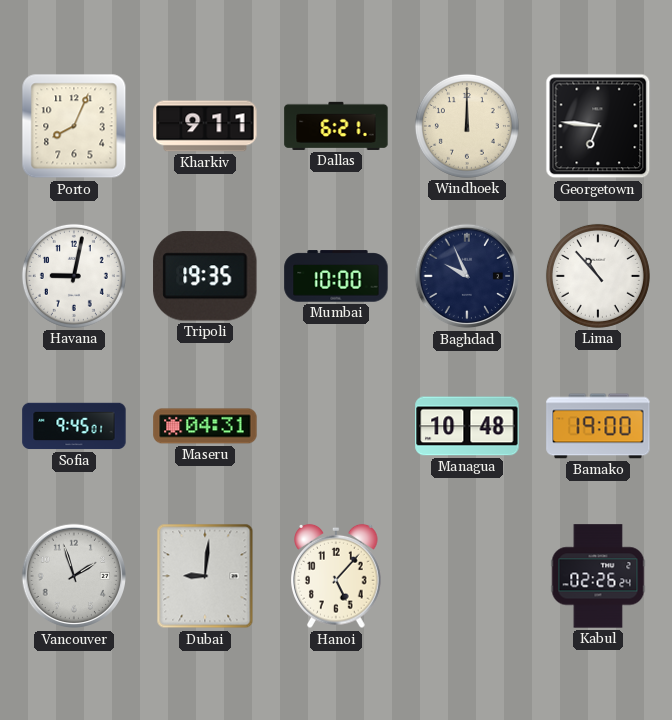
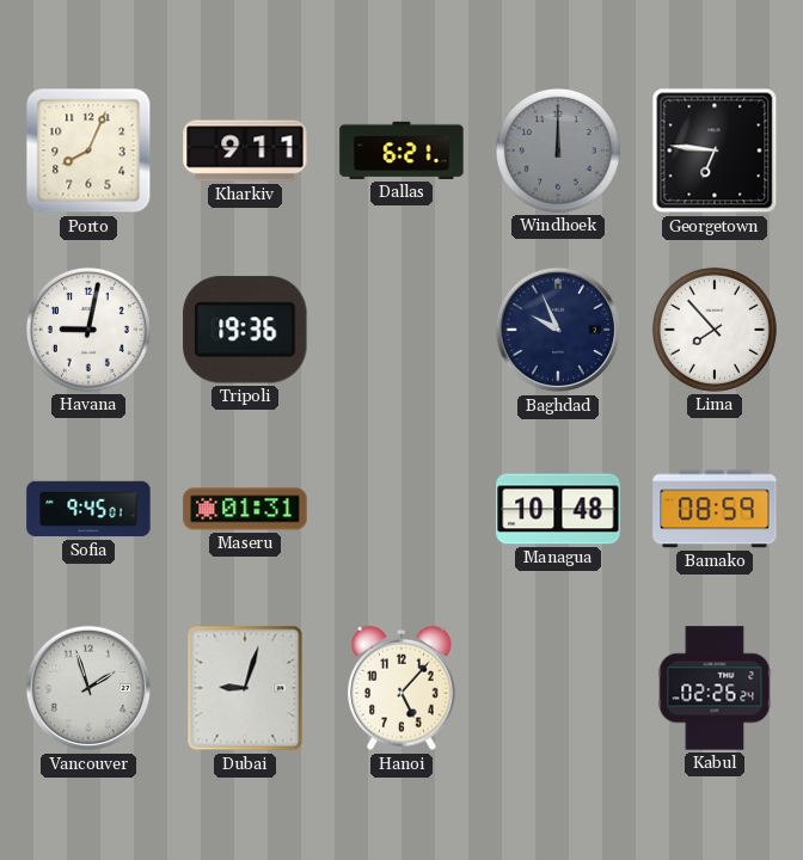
Windhoek dial: cream -> grey (558, 150)
Tripoli: 19:35 -> 19:36 (245, 330)
Mumbai: 10:00 -> none (336, 276)
Lima: 10:53 -> 7:53 (715, 330)
Maseru: 04:31 -> 01:31 (245, 509)
Bamako: 19:00 -> 08:59 (715, 509)
Dubai: 9:01 -> 9:03 (245, 688)
